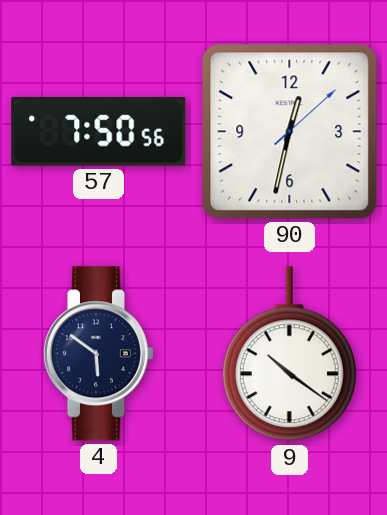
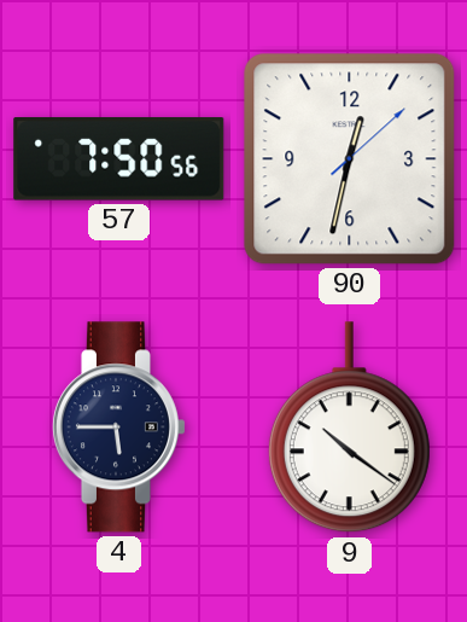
4: 5:51 -> 5:45 (118, 428)
